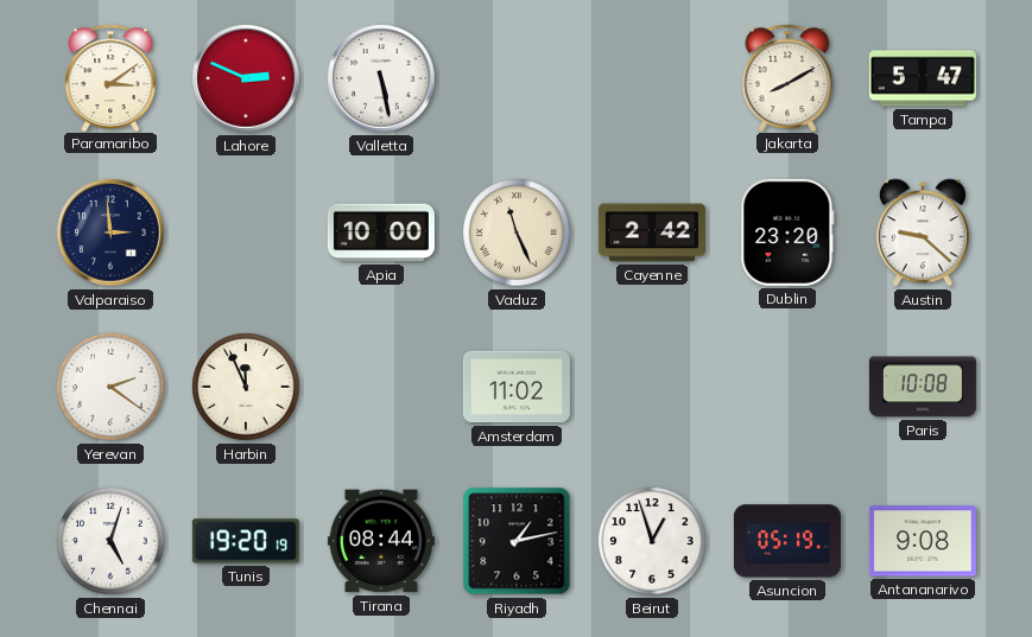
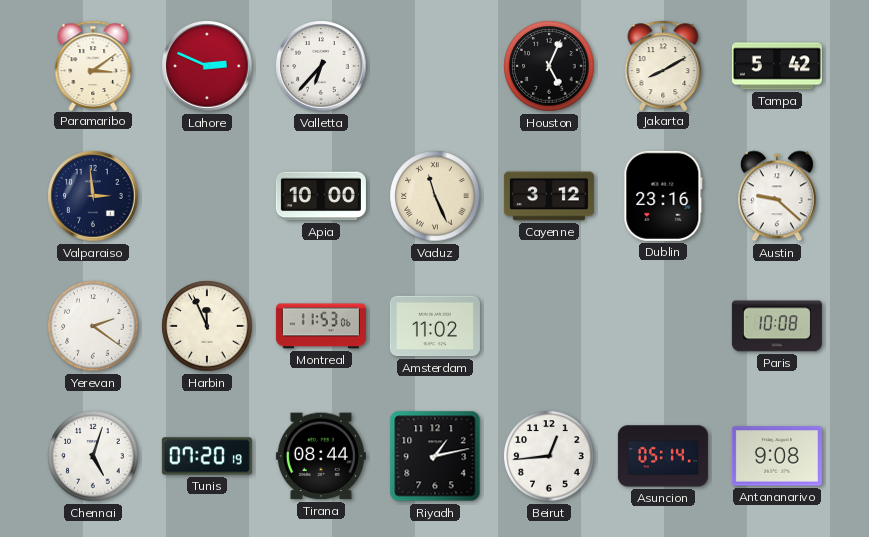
Valletta: 5:28 -> 6:37 (321, 66)
Houston: none -> 5:04 (549, 66)
Tampa: 5:47 -> 5:42 (777, 66)
Cayenne: 2:42 -> 3:12 (549, 196)
Dublin: 23:20 -> 23:16 (663, 196)
Montreal: none -> 11:53 (321, 326)
Tunis: 19:20 -> 07:20 (207, 456)
Beirut: 12:57 -> 12:44 (549, 456)
Asuncion: 05:19 -> 05:14 (663, 456)
